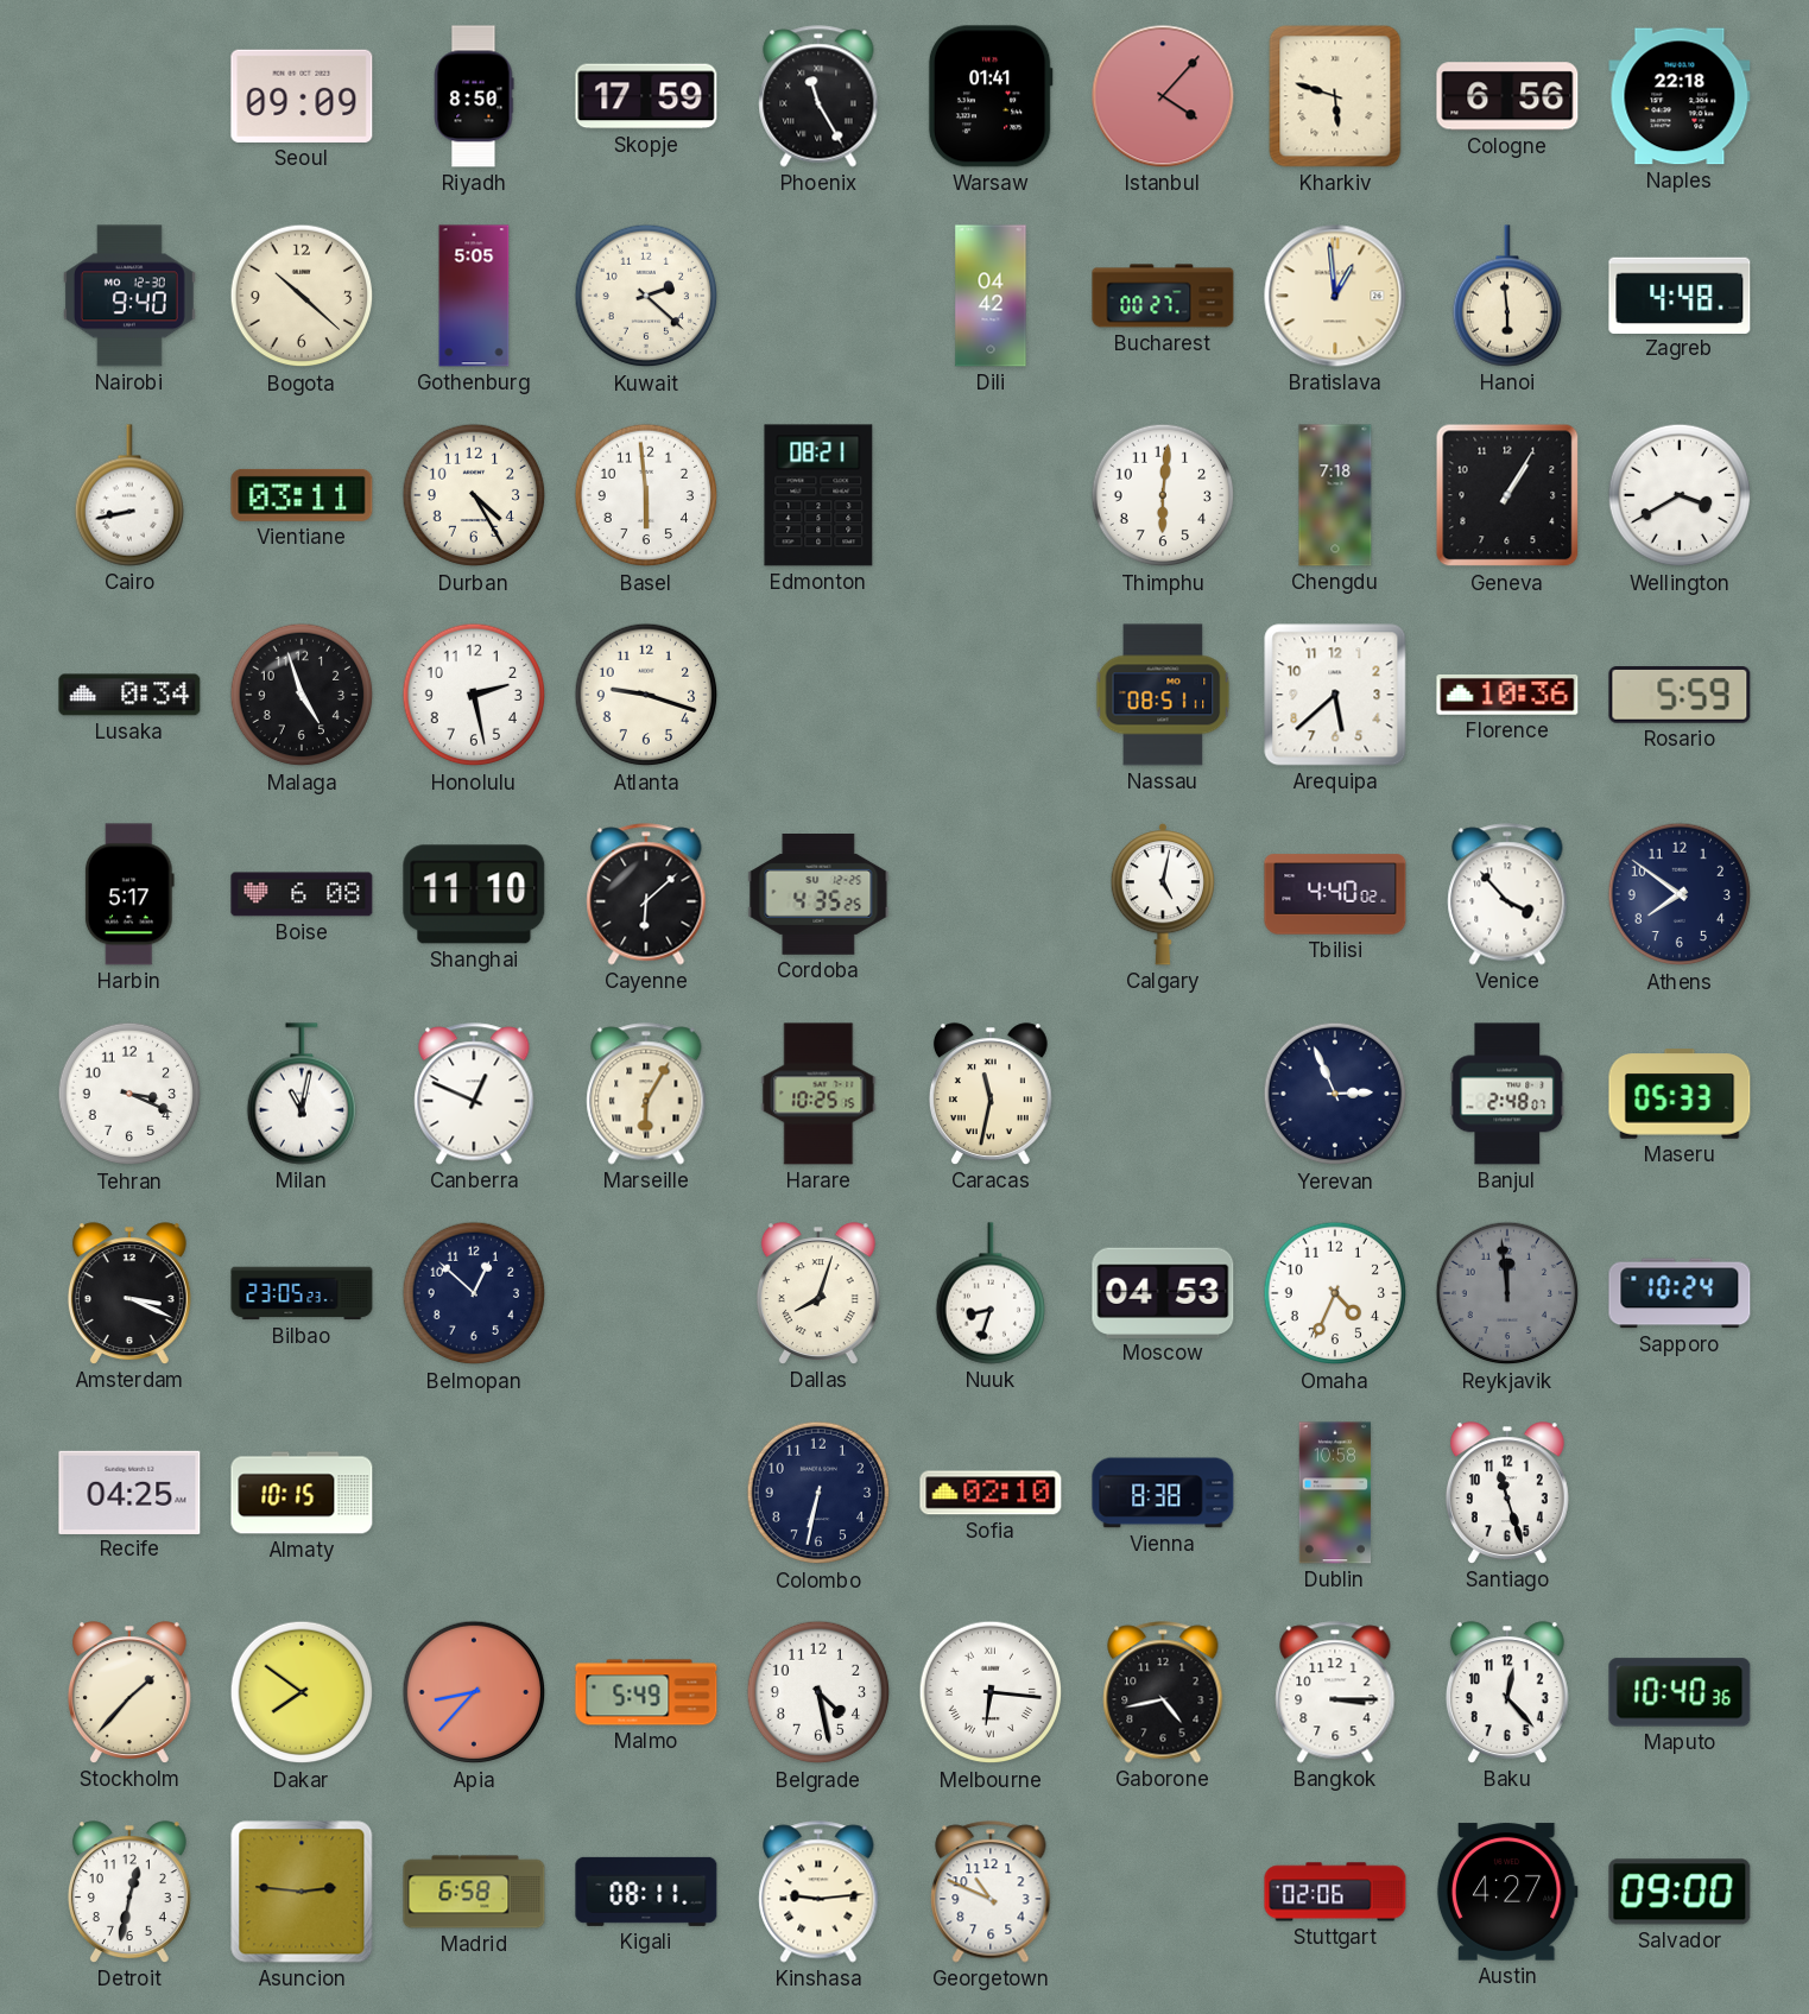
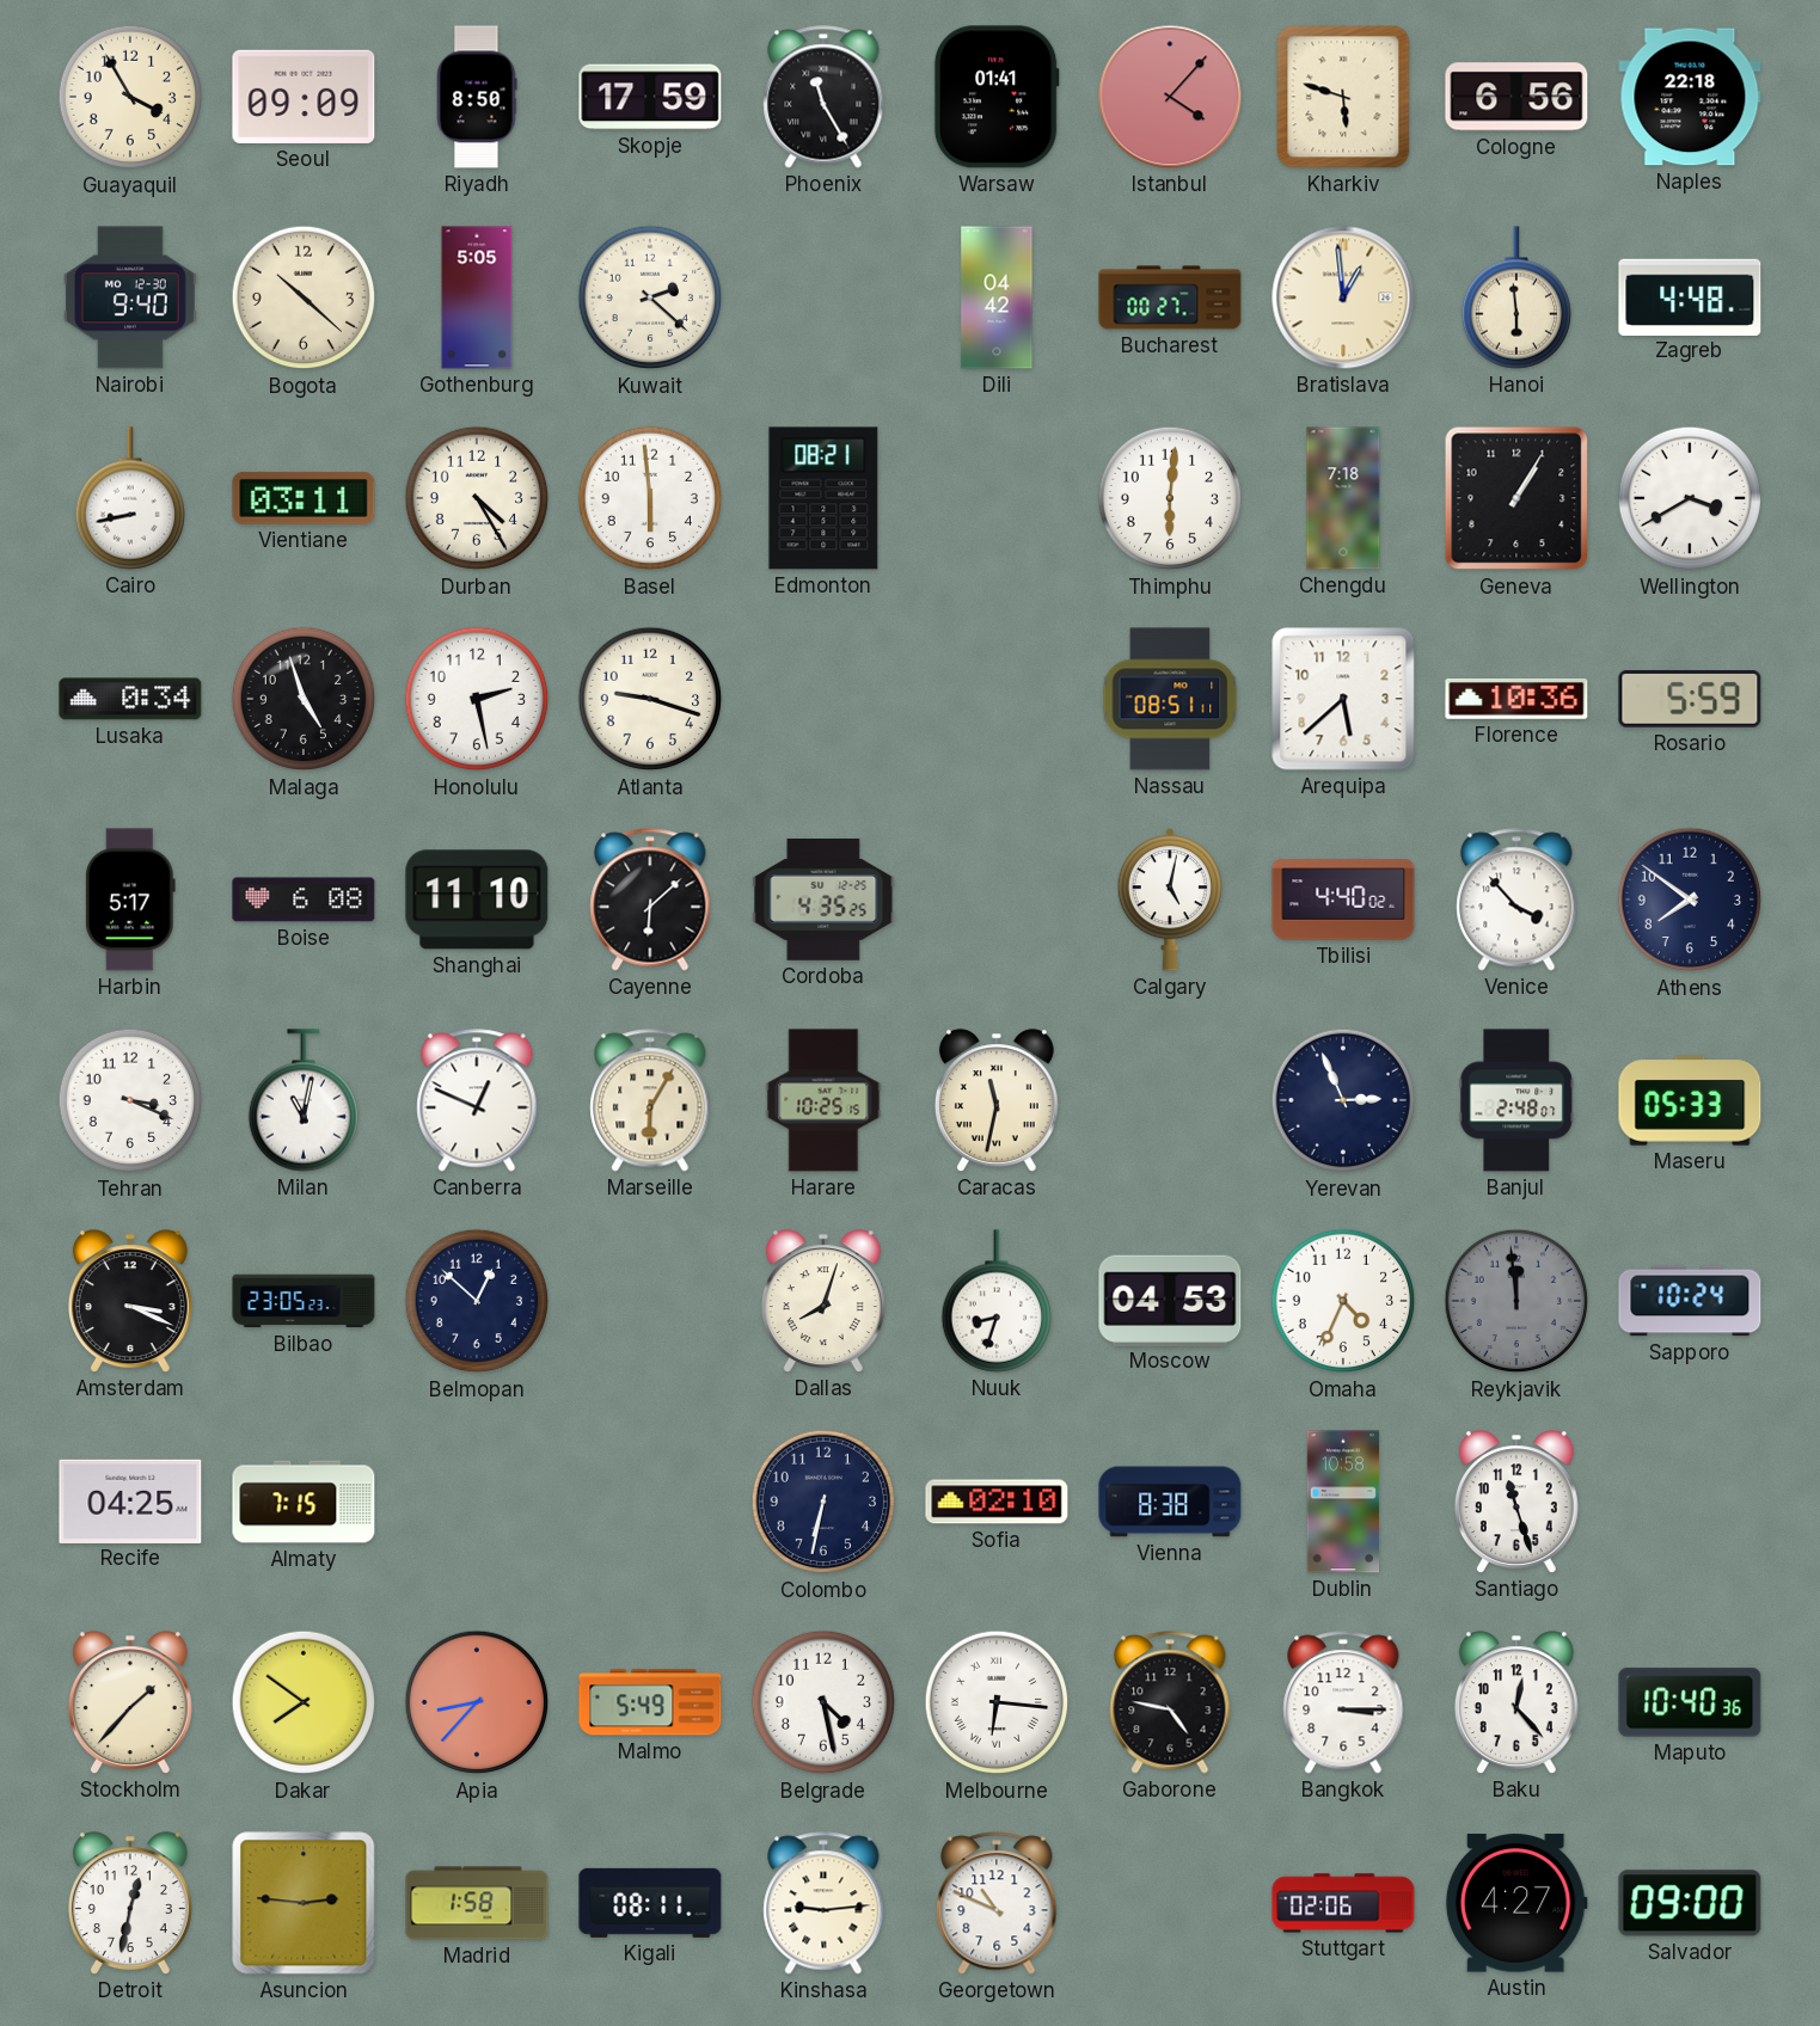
Guayaquil: none -> 3:55 (130, 97)
Almaty: 10:15 -> 7:15 (304, 1502)
Gaborone: 4:43 -> 4:47 (1170, 1702)
Madrid: 6:58 -> 1:58 (477, 1903)
